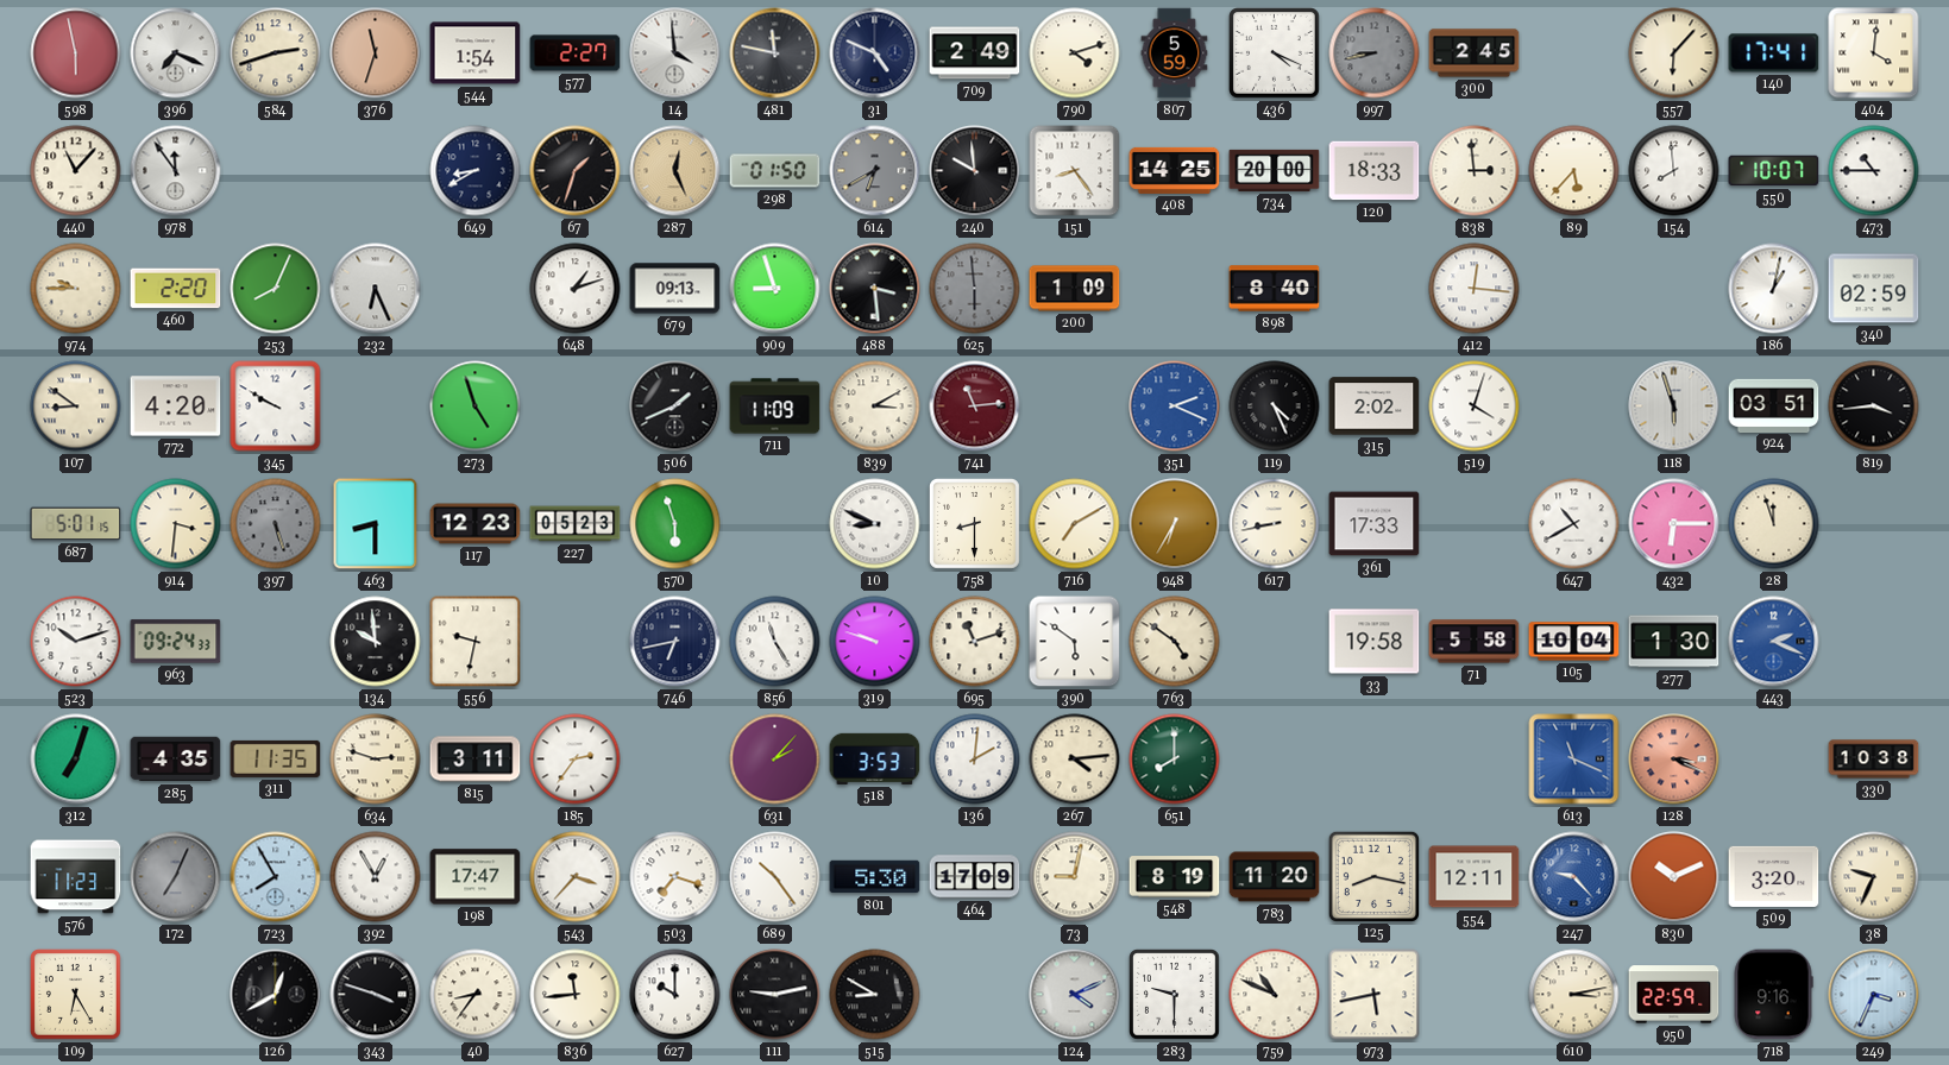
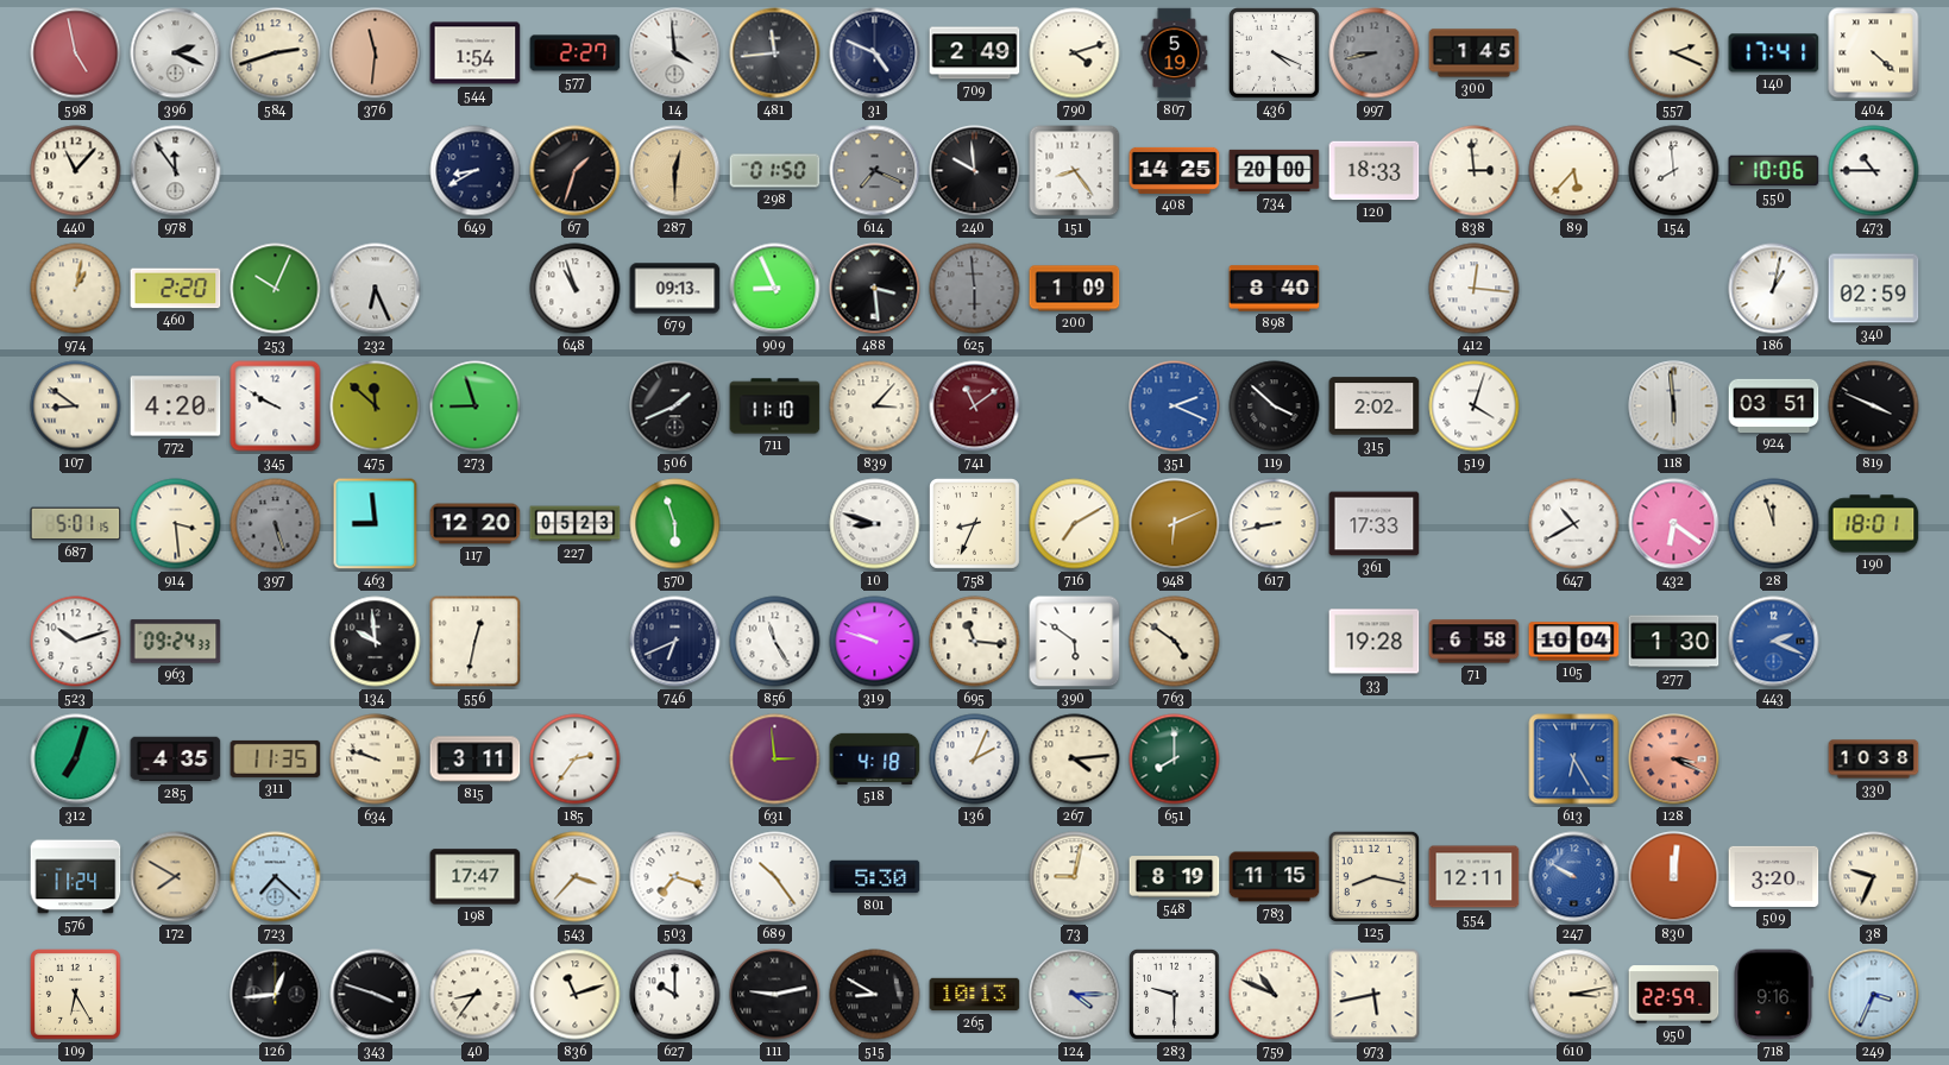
598: 5:58 -> 4:58 (76, 53)
396: 7:19 -> 2:19 (176, 53)
376: 11:33 -> 11:31 (376, 53)
481: 11:47 -> 11:44 (775, 53)
807: 5:59 -> 5:19 (1175, 53)
300: 2:45 -> 1:45 (1475, 53)
557: 6:07 -> 2:19 (1674, 53)
404: 4:01 -> 4:22 (1874, 53)
287: 12:26 -> 12:30 (675, 171)
614: 6:40 -> 7:19 (875, 171)
550: 10:07 -> 10:06 (1774, 171)
974: 9:45 -> 1:02 (76, 289)
253: 8:04 -> 10:04 (276, 289)
648: 1:12 -> 10:57 (576, 289)
909: 8:57 -> 8:56 (775, 289)
475: none -> 11:52 (376, 407)
273: 4:57 -> 8:57 (476, 407)
711: 11:09 -> 11:10 (775, 407)
839: 3:10 -> 3:07 (875, 407)
741: 11:14 -> 11:09 (975, 407)
119: 4:26 -> 3:52 (1275, 407)
118: 5:57 -> 5:59 (1674, 407)
819: 3:44 -> 3:49 (1874, 407)
914: 3:31 -> 3:29 (176, 524)
463: 8:30 -> 8:59 (376, 524)
117: 12:23 -> 12:20 (476, 524)
10: 8:49 -> 8:48 (875, 524)
758: 8:30 -> 8:34 (975, 524)
948: 6:35 -> 6:11 (1175, 524)
432: 6:15 -> 6:21 (1674, 524)
190: none -> 18:01 (1874, 524)
556: 9:32 -> 12:32 (476, 642)
746: 6:43 -> 6:41 (675, 642)
695: 11:12 -> 11:16 (975, 642)
33: 19:58 -> 19:28 (1375, 642)
71: 5:58 -> 6:58 (1475, 642)
634: 2:48 -> 9:48 (376, 760)
631: 2:07 -> 2:59 (775, 760)
518: 3:53 -> 4:18 (875, 758)
136: 2:01 -> 2:04 (975, 760)
613: 11:19 -> 6:25 (1574, 760)
576: 11:23 -> 11:24 (76, 877)
172: 7:04 -> 7:50 (176, 877)
172 dial: grey -> champagne (176, 877)
723: 7:55 -> 7:22 (276, 877)
392: 12:55 -> none (376, 877)
464: 17:09 -> none (975, 877)
783: 11:20 -> 11:15 (1275, 877)
247: 9:23 -> 9:50 (1574, 877)
830: 10:11 -> 12:01 (1674, 877)
126: 12:40 -> 12:44 (276, 995)
836: 11:44 -> 11:12 (576, 995)
265: none -> 10:13 (975, 995)
124: 4:11 -> 4:15 (1075, 995)
